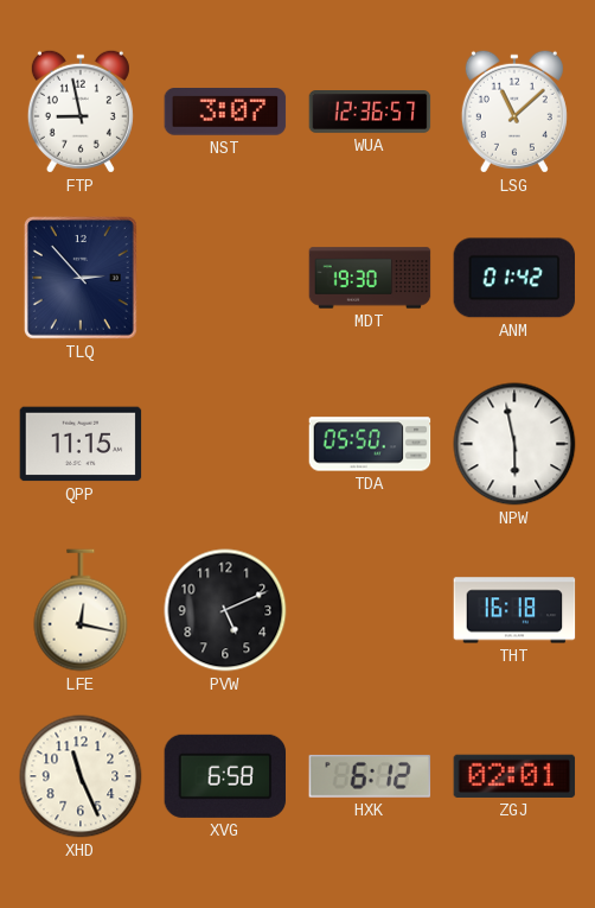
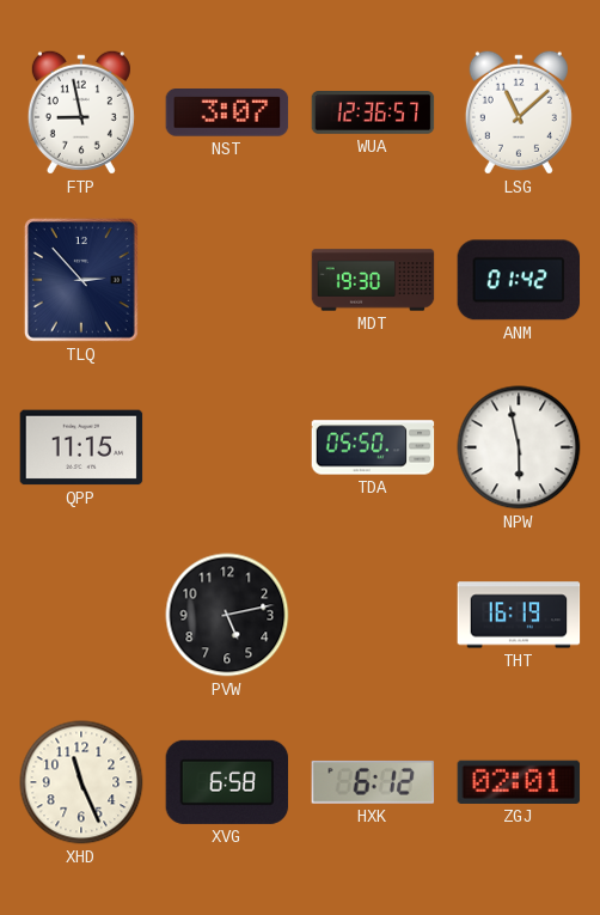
LFE: 12:17 -> none (81, 610)
PVW: 5:11 -> 5:13 (227, 615)
THT: 16:18 -> 16:19 (519, 615)
